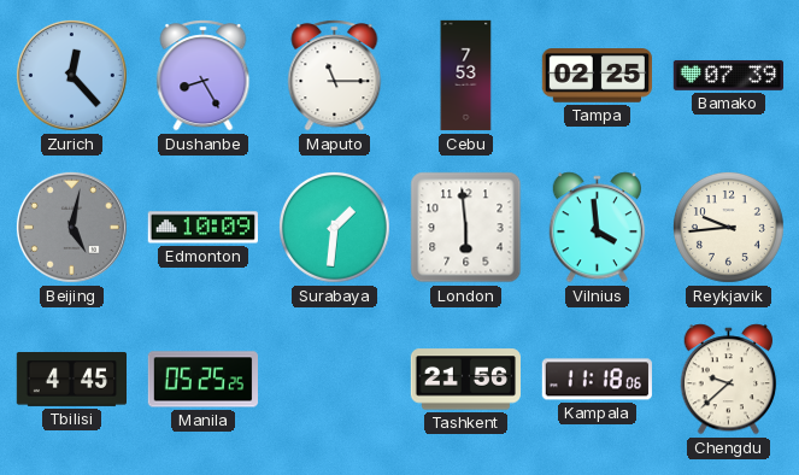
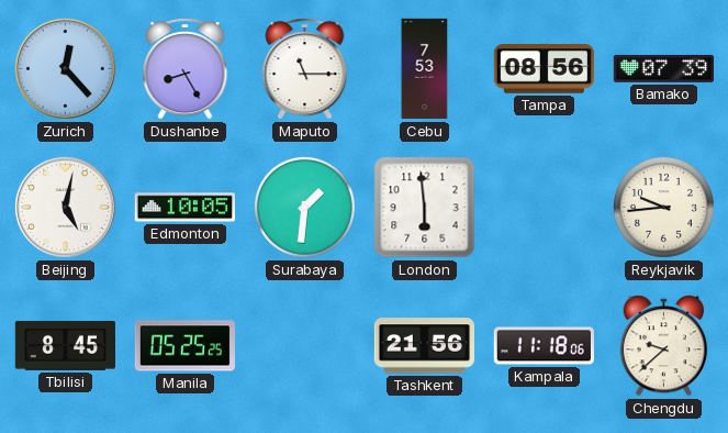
Tampa: 02:25 -> 08:56 (544, 69)
Beijing dial: grey -> white (65, 207)
Edmonton: 10:09 -> 10:05 (184, 208)
Vilnius: 3:59 -> none (598, 228)
Tbilisi: 4:45 -> 8:45 (66, 346)
